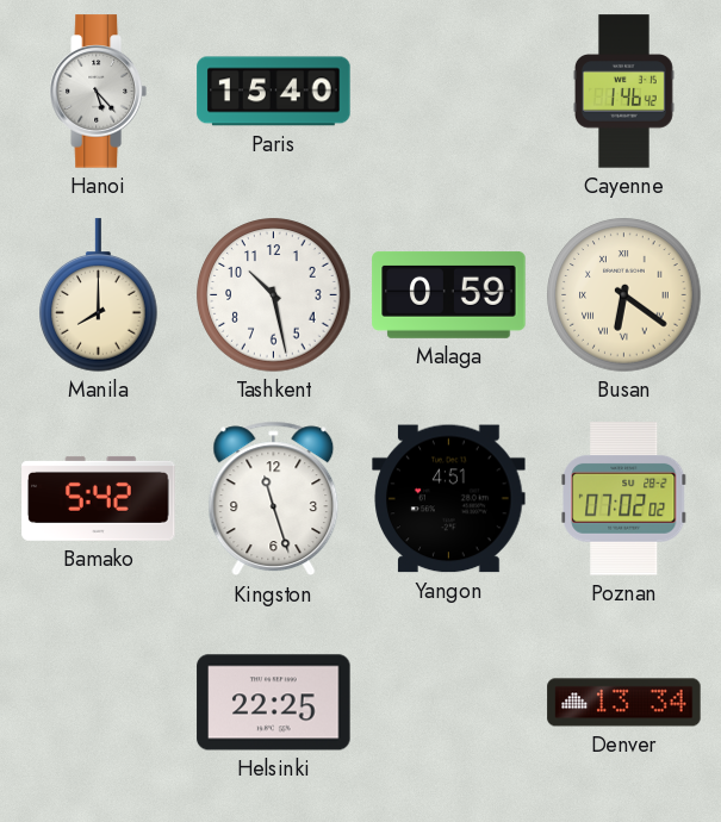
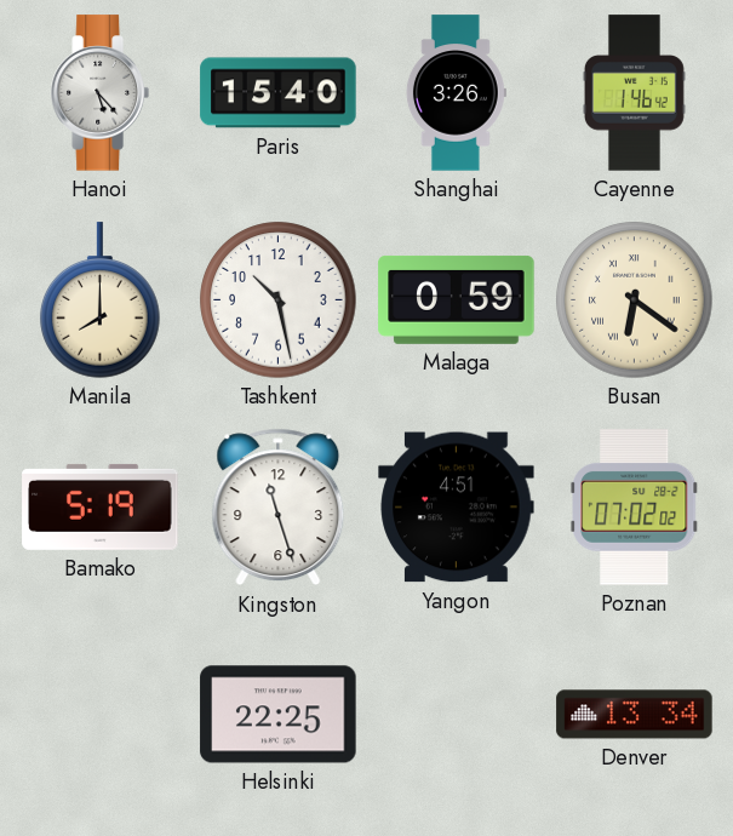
Shanghai: none -> 3:26 (456, 93)
Bamako: 5:42 -> 5:19 (101, 506)
